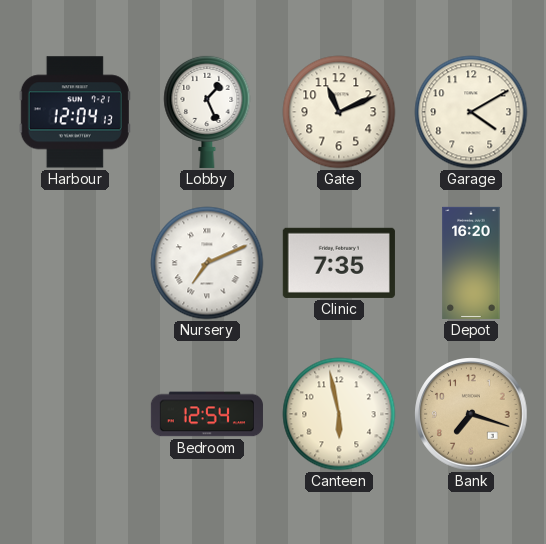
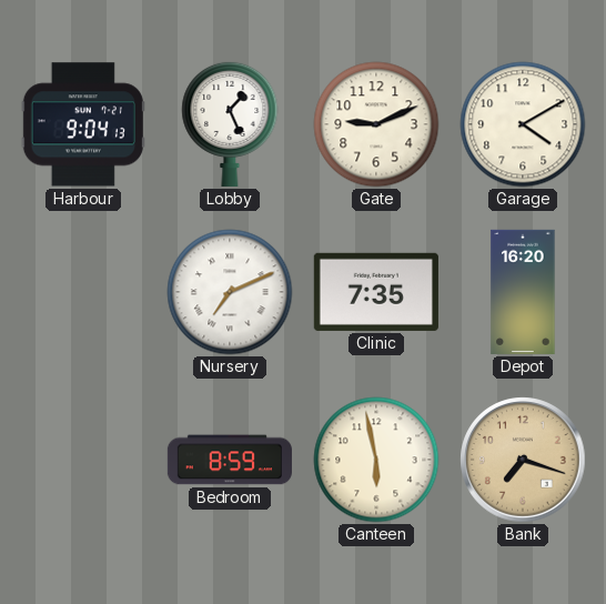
Harbour: 12:04 -> 9:04 (83, 124)
Gate: 11:11 -> 9:11 (376, 124)
Bedroom: 12:54 -> 8:59 (229, 460)
